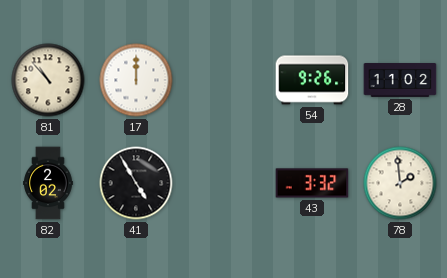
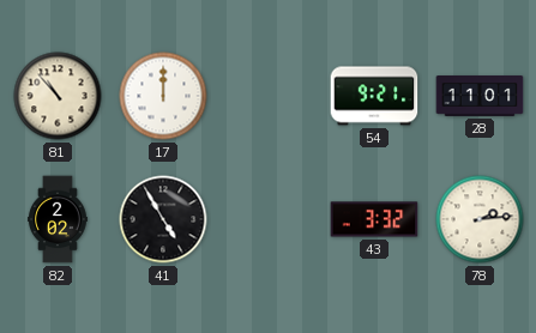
54: 9:26 -> 9:21 (374, 96)
28: 11:02 -> 11:01 (480, 97)
78: 1:59 -> 2:14 (480, 219)
